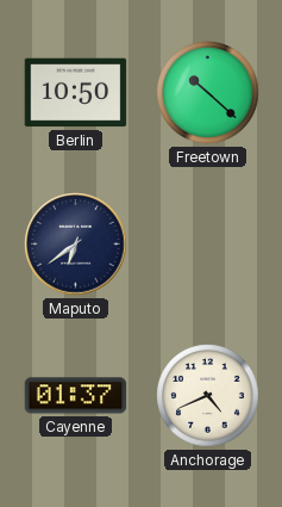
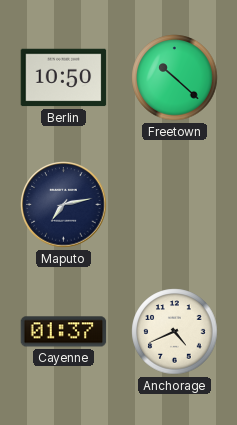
Maputo: 6:39 -> 7:13 (64, 205)
